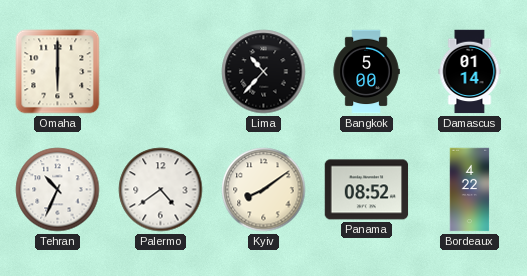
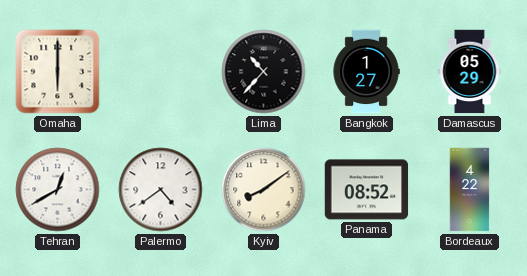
Bangkok: 5:00 -> 1:27 (366, 72)
Damascus: 01:14 -> 05:29 (470, 72)
Tehran: 10:34 -> 12:40 (58, 190)
